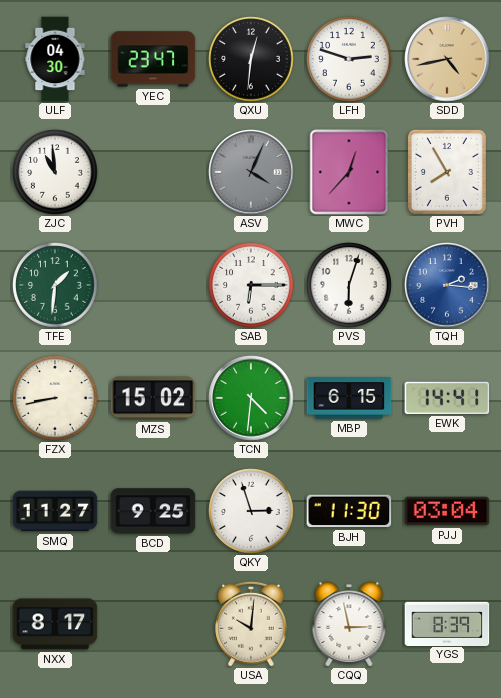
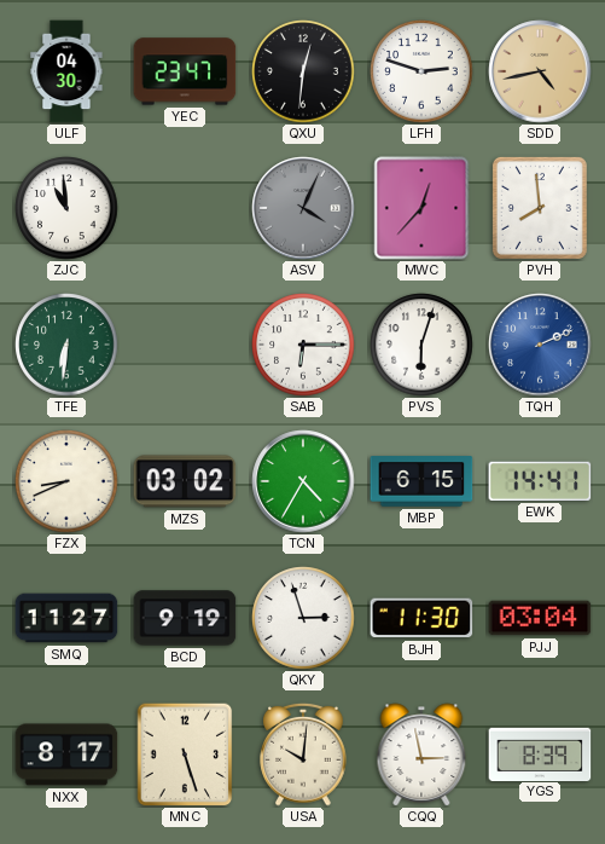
PVH: 7:55 -> 7:59 (540, 208)
TFE: 1:31 -> 6:31 (66, 345)
TQH: 2:16 -> 2:11 (540, 345)
FZX: 8:43 -> 8:41 (66, 481)
MZS: 15:02 -> 03:02 (185, 481)
TCN: 4:31 -> 4:35 (303, 481)
BCD: 9:25 -> 9:19 (185, 618)
MNC: none -> 5:27 (185, 755)
